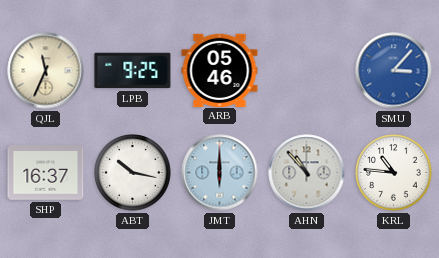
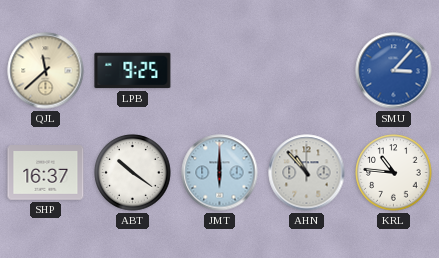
QJL: 11:34 -> 11:38 (46, 71)
ARB: 05:46 -> none (220, 70)
ABT: 10:17 -> 10:21 (133, 173)
